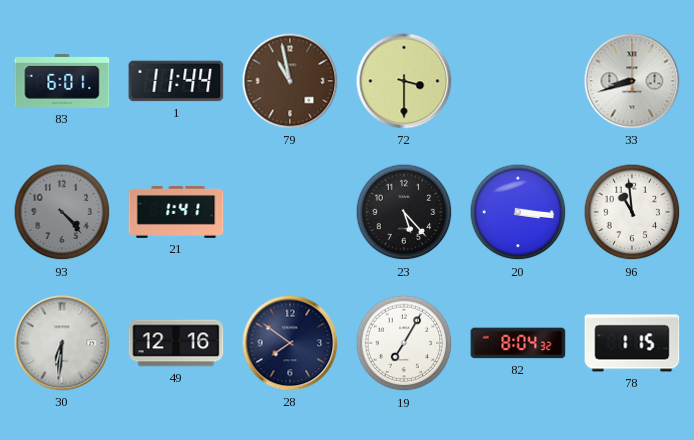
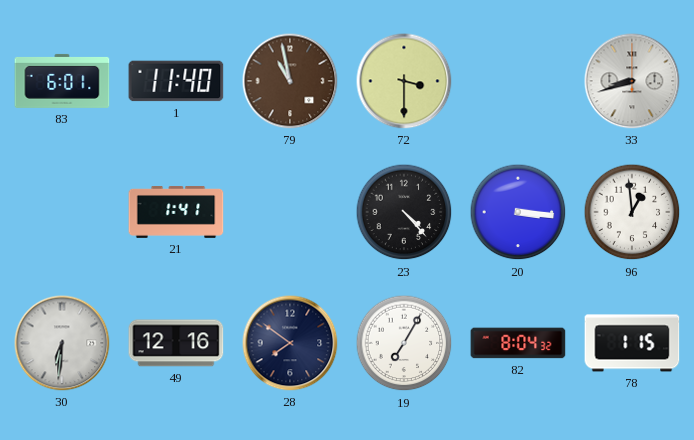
1: 11:44 -> 11:40 (176, 81)
93: 4:23 -> none (62, 212)
23: 5:23 -> 4:23 (404, 212)
96: 10:59 -> 12:59 (632, 212)
